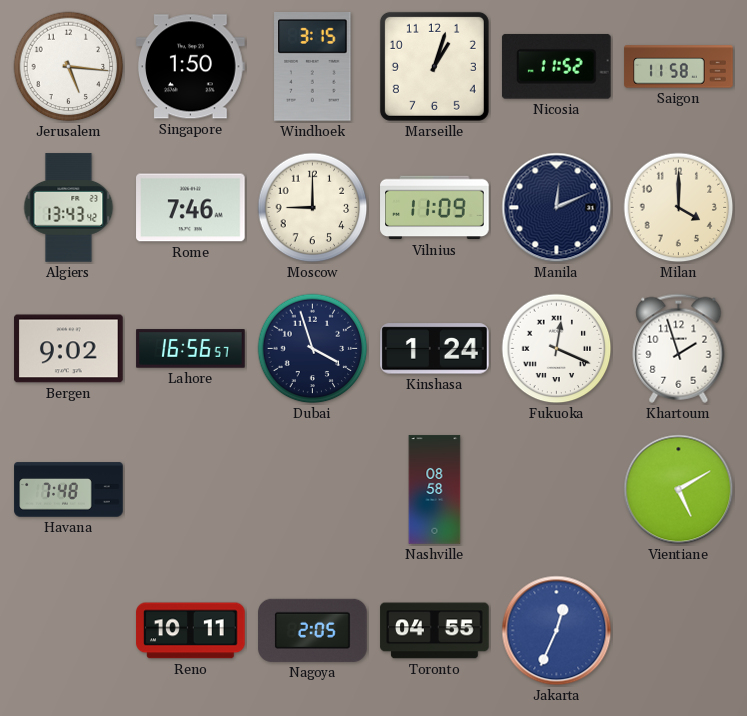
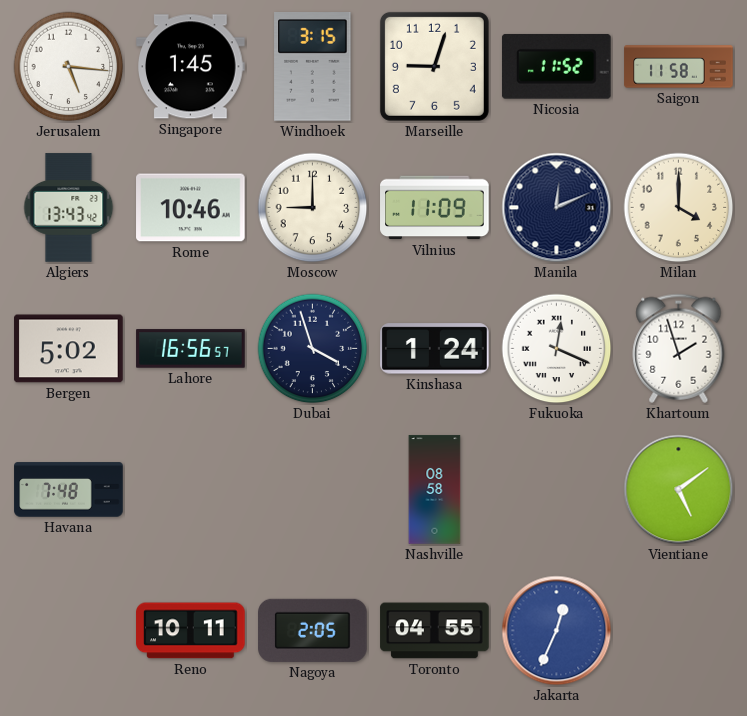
Singapore: 1:50 -> 1:45 (191, 67)
Marseille: 1:03 -> 9:03 (434, 66)
Rome: 7:46 -> 10:46 (191, 208)
Bergen: 9:02 -> 5:02 (69, 349)
Vientiane: 5:10 -> 5:09 (679, 490)
